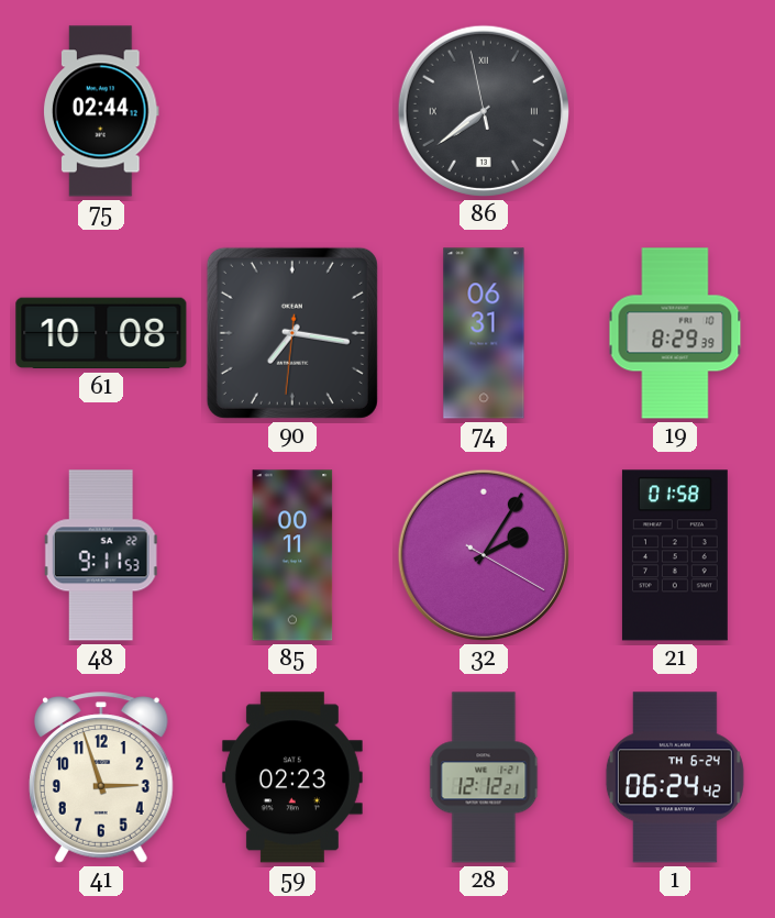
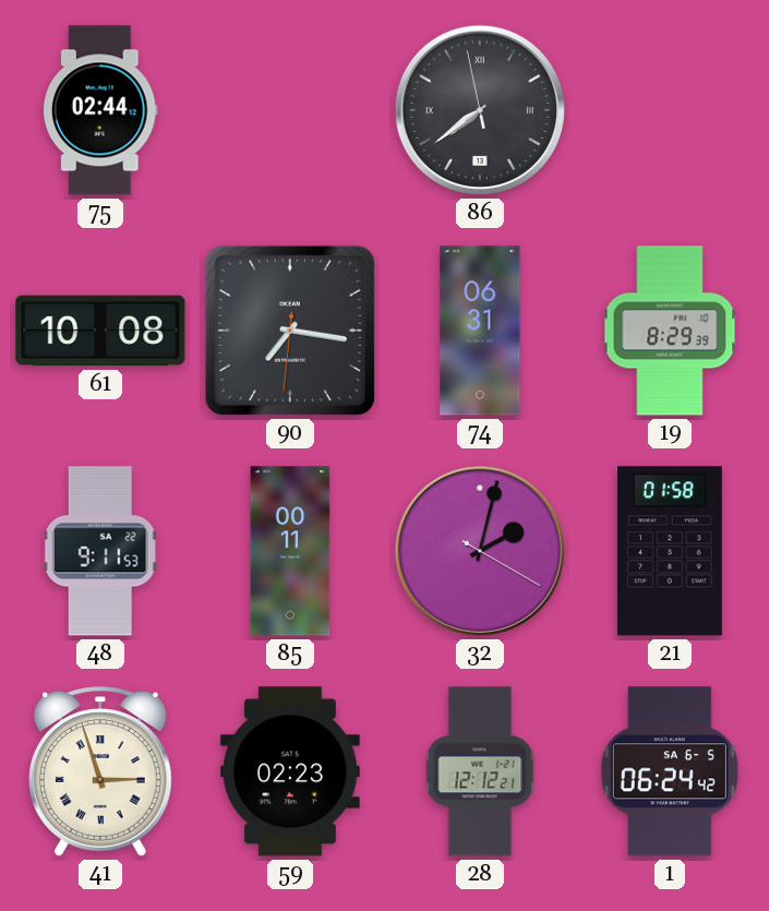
32: 2:05 -> 2:02 (480, 551)
41 numerals: Arabic -> Roman (100, 771)
1 date: TH 6-24 -> SA 6-5 (670, 771)
